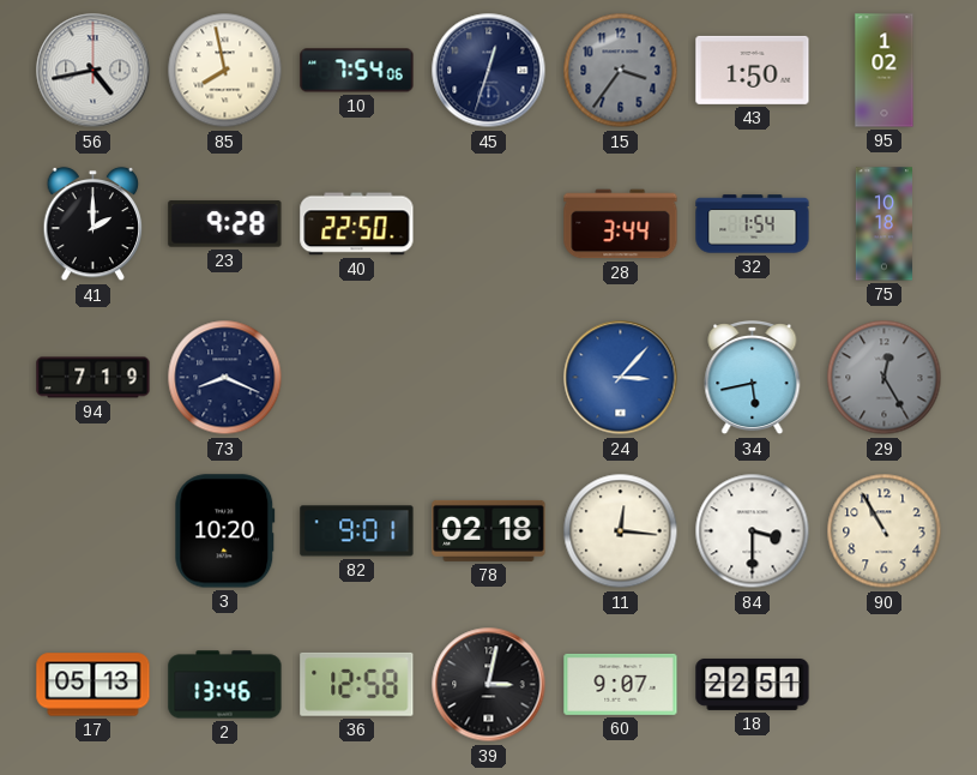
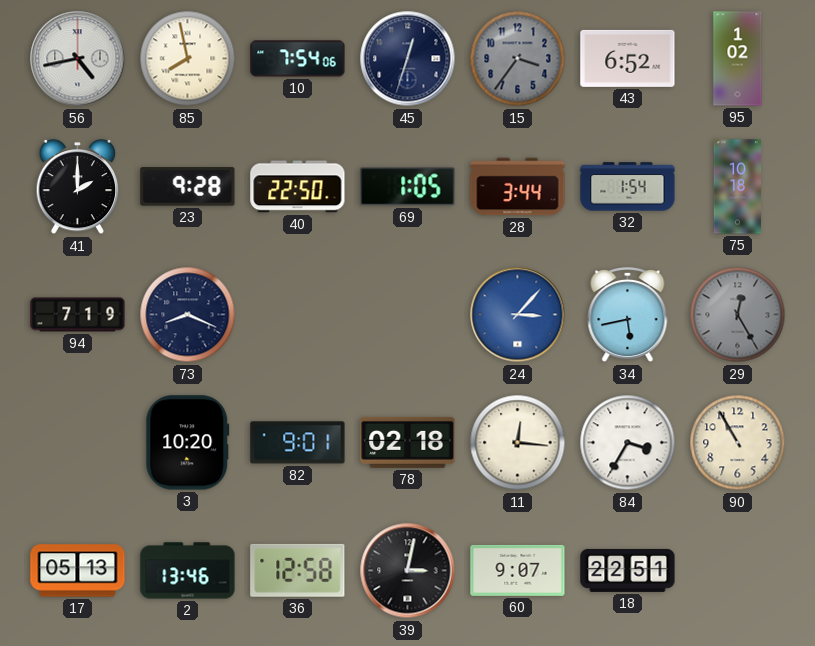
43: 1:50 -> 6:52 (628, 58)
69: none -> 1:05 (408, 187)
84: 3:30 -> 3:35 (628, 443)
